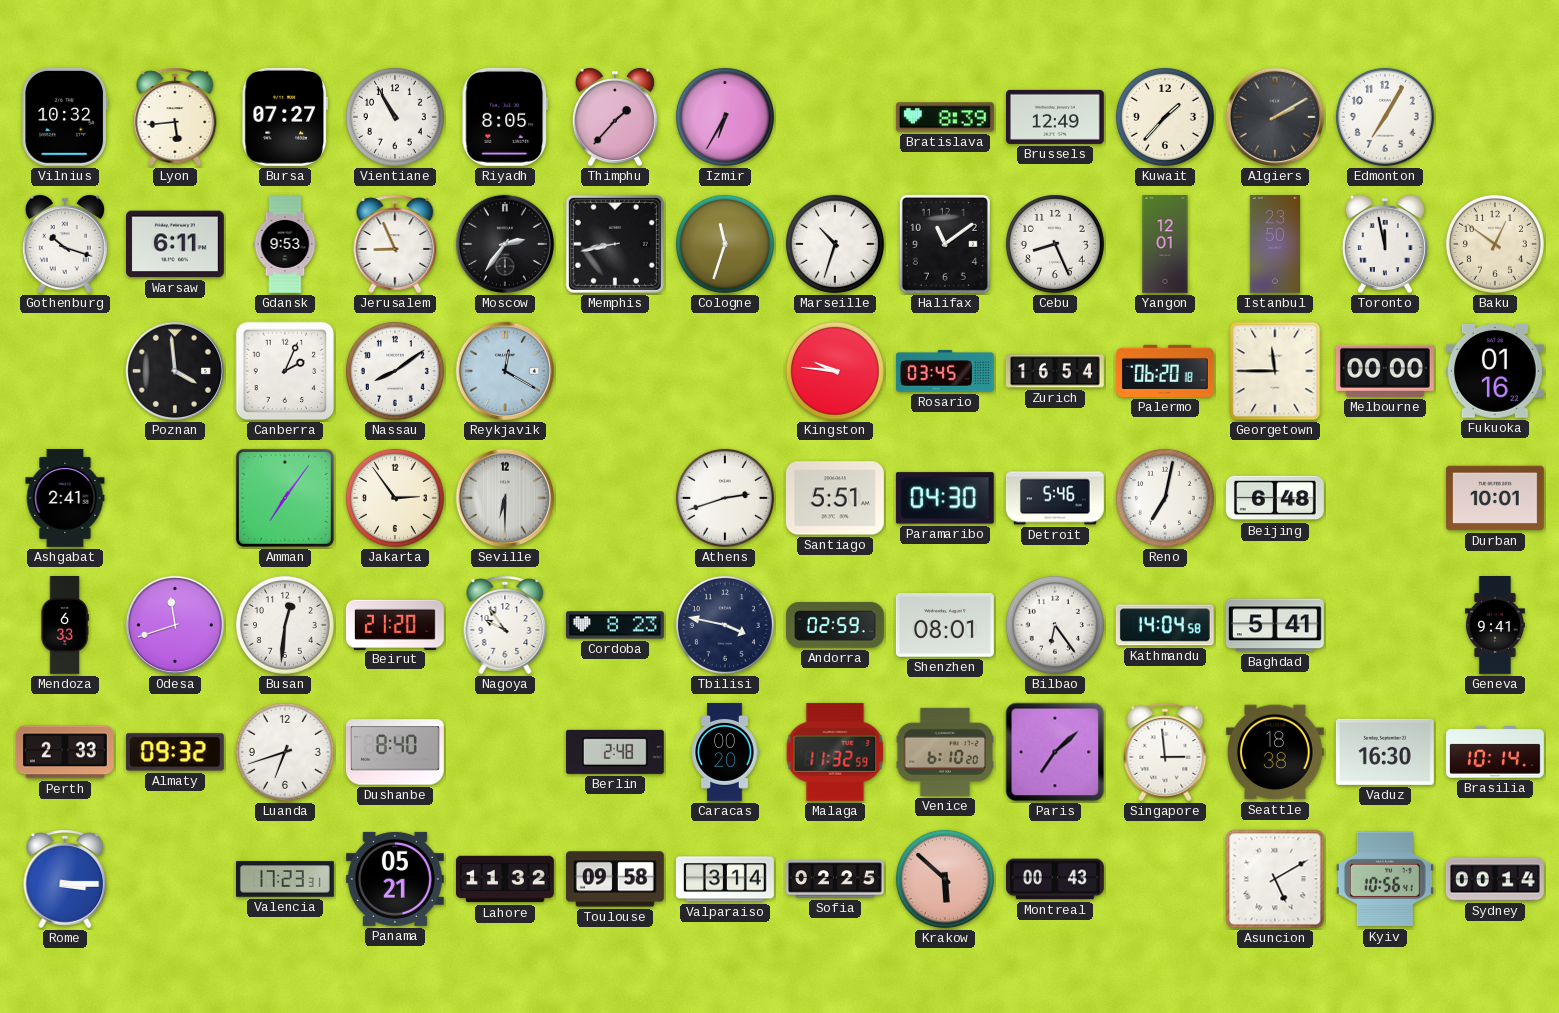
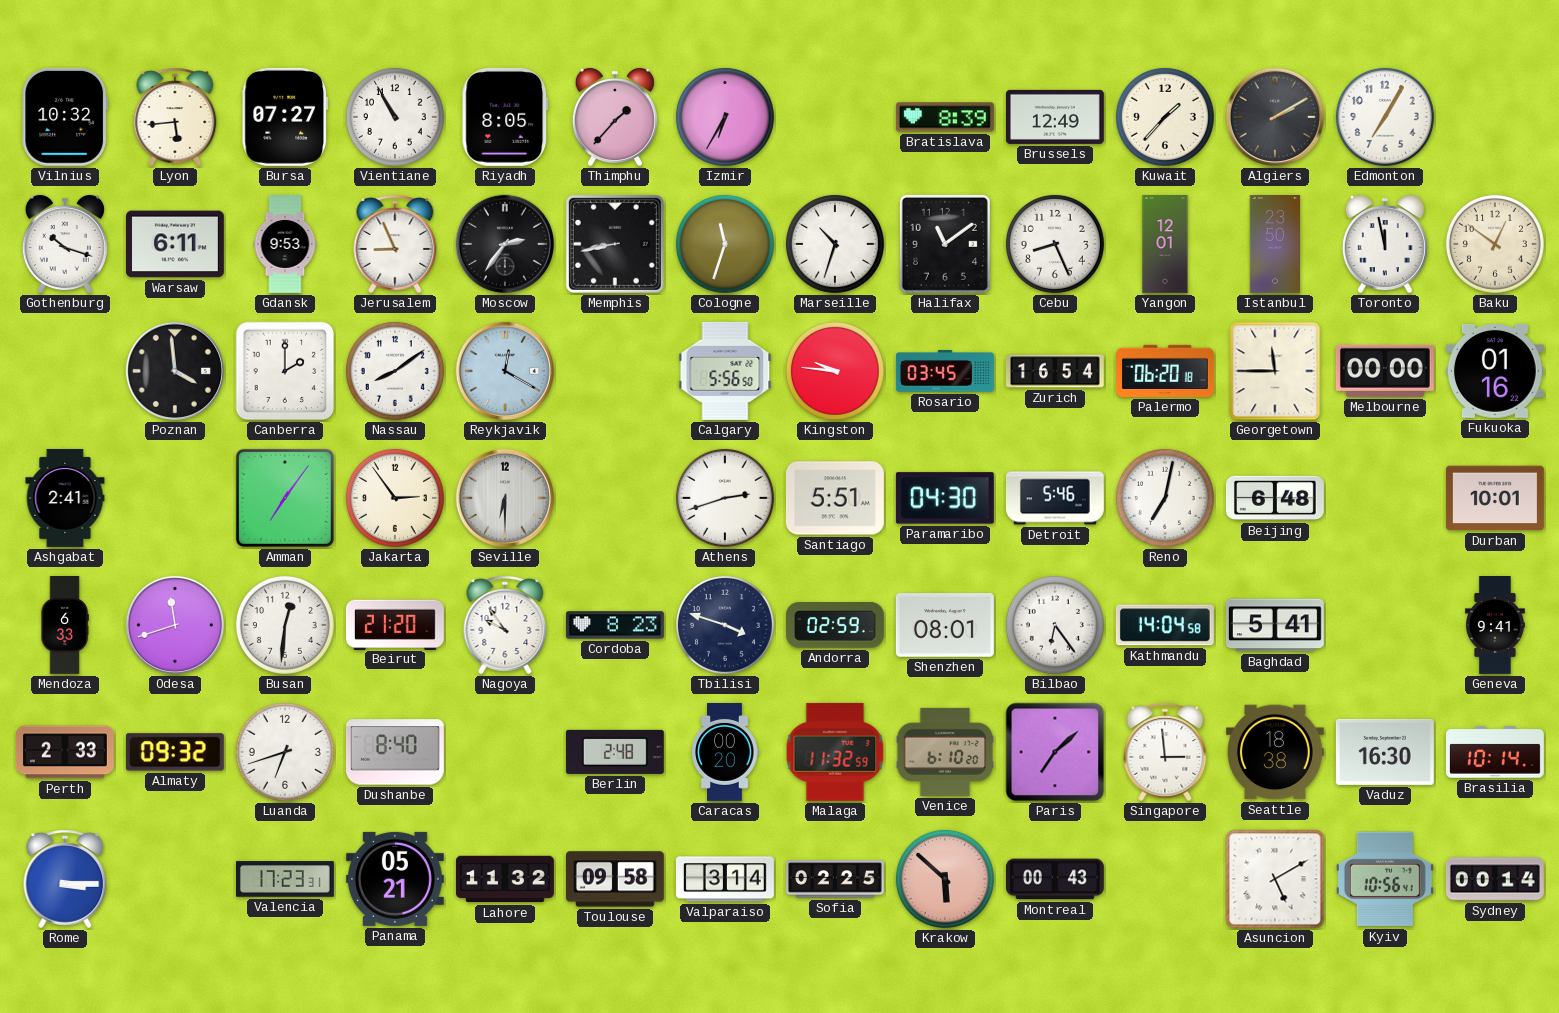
Canberra: 2:04 -> 2:00 (285, 371)
Calgary: none -> 5:56 (725, 371)
Tbilisi: 3:47 -> 3:48 (725, 625)
